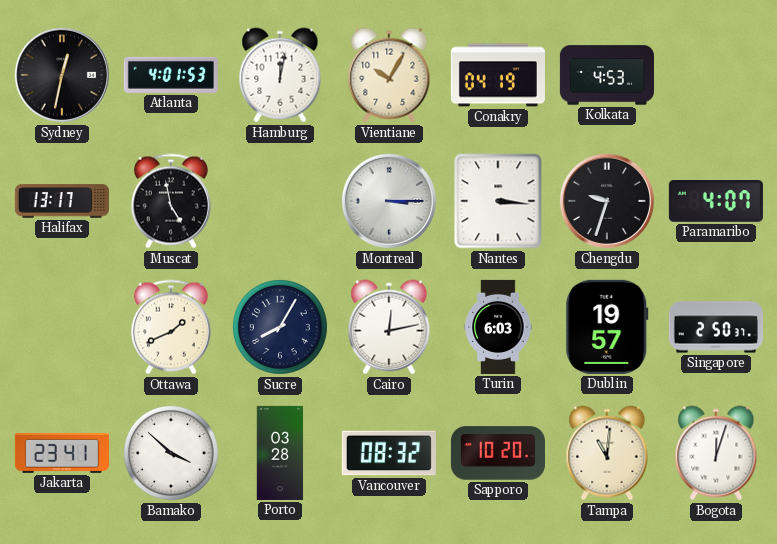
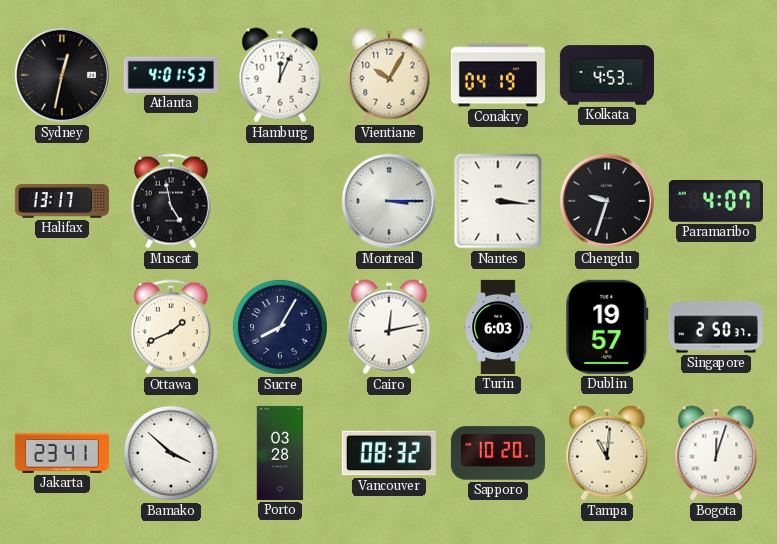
Hamburg: 12:02 -> 12:04 (280, 75)
